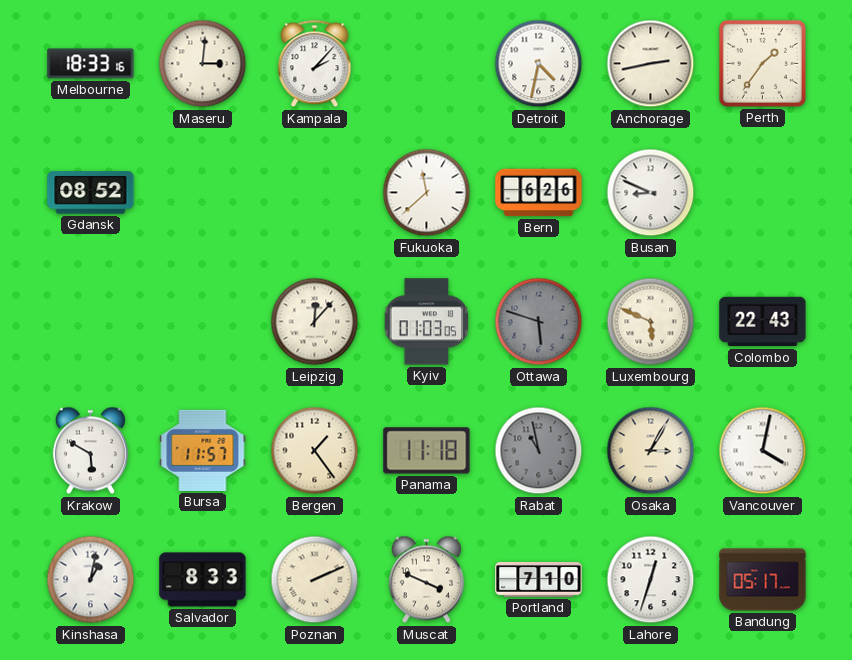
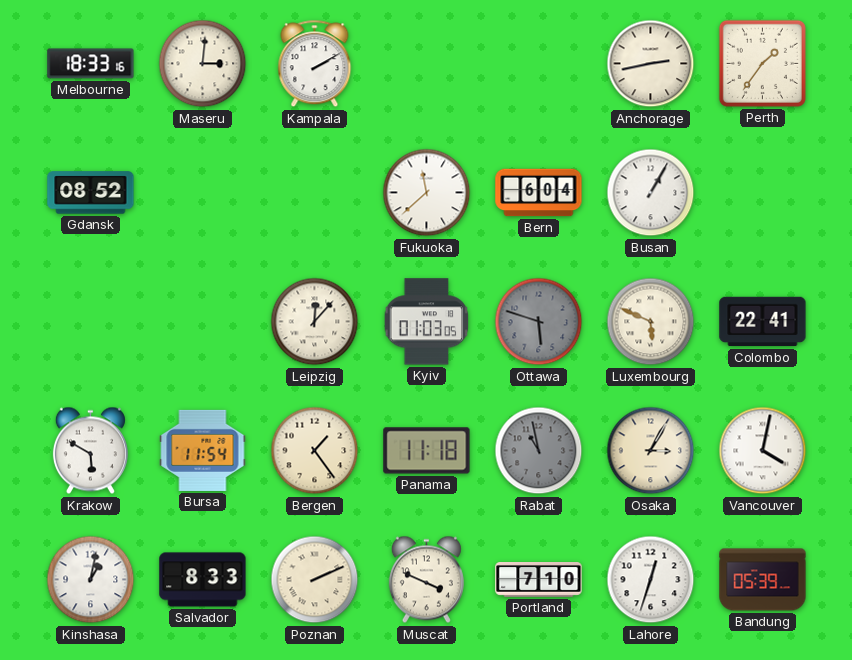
Kampala: 2:07 -> 2:10 (315, 64)
Detroit: 4:32 -> none (539, 64)
Bern: 6:26 -> 6:04 (539, 193)
Busan: 8:49 -> 1:05 (651, 193)
Colombo: 22:43 -> 22:41 (763, 322)
Bursa: 11:57 -> 11:54 (203, 450)
Bandung: 05:17 -> 05:39 (763, 580)
